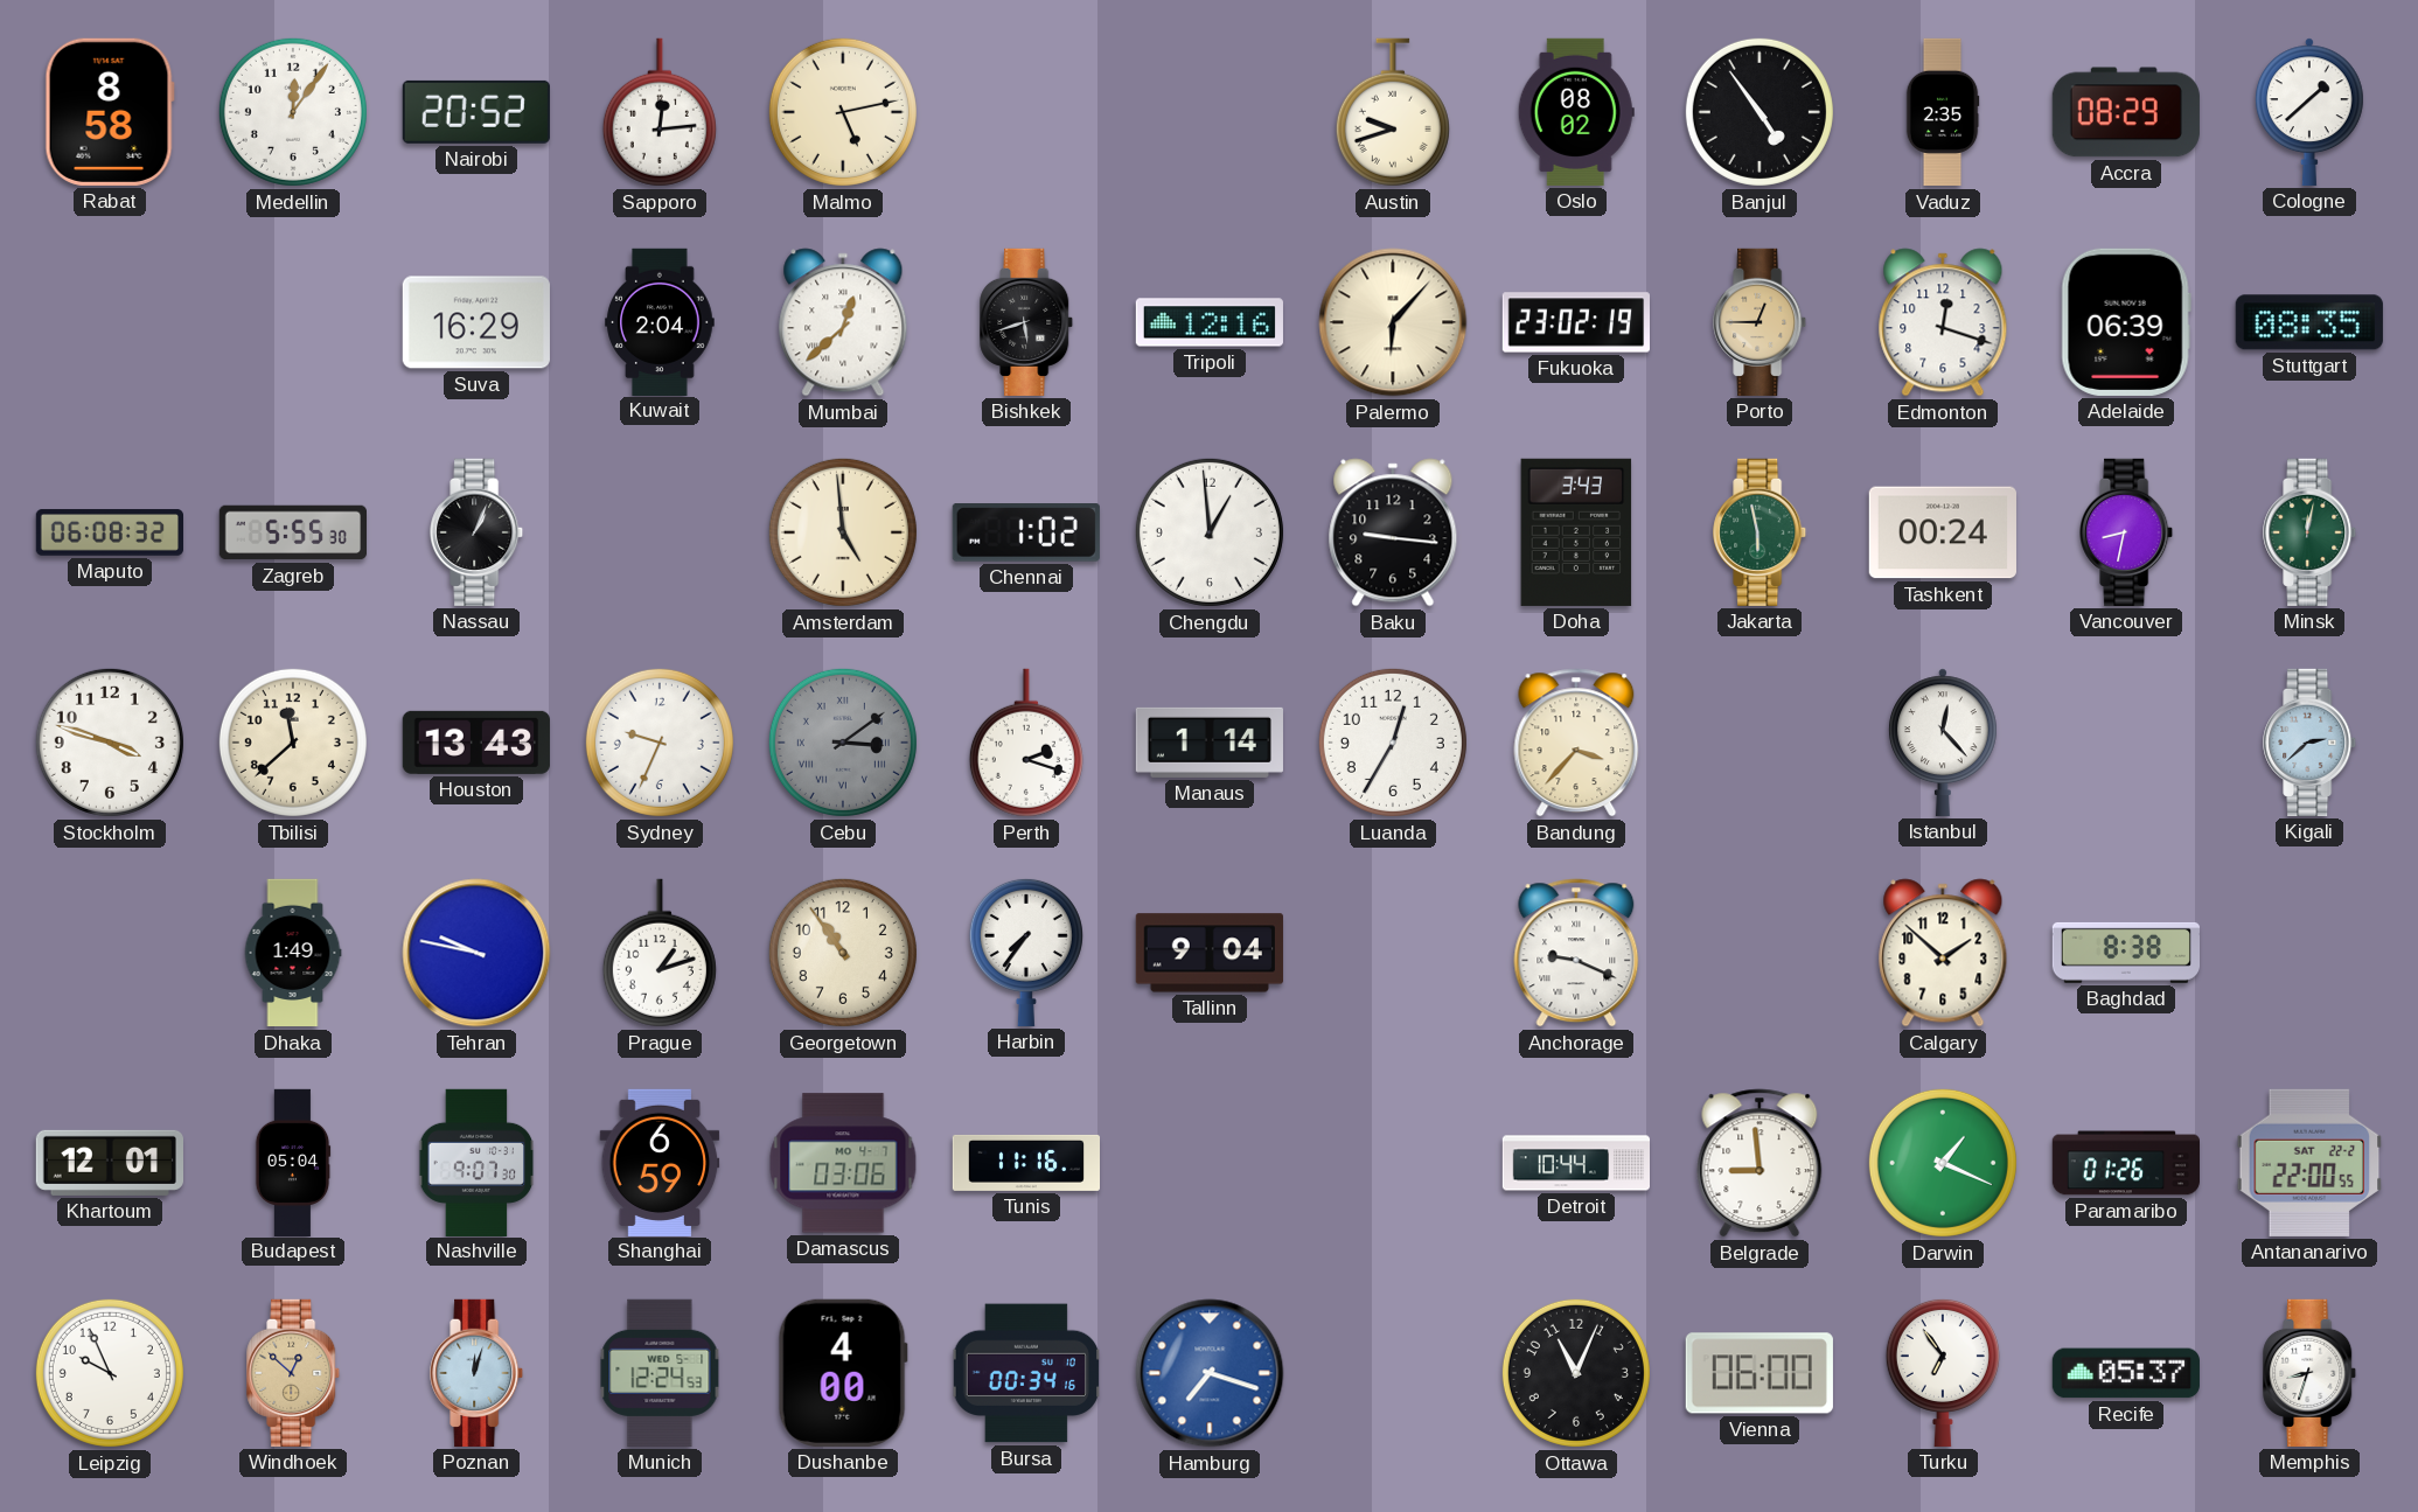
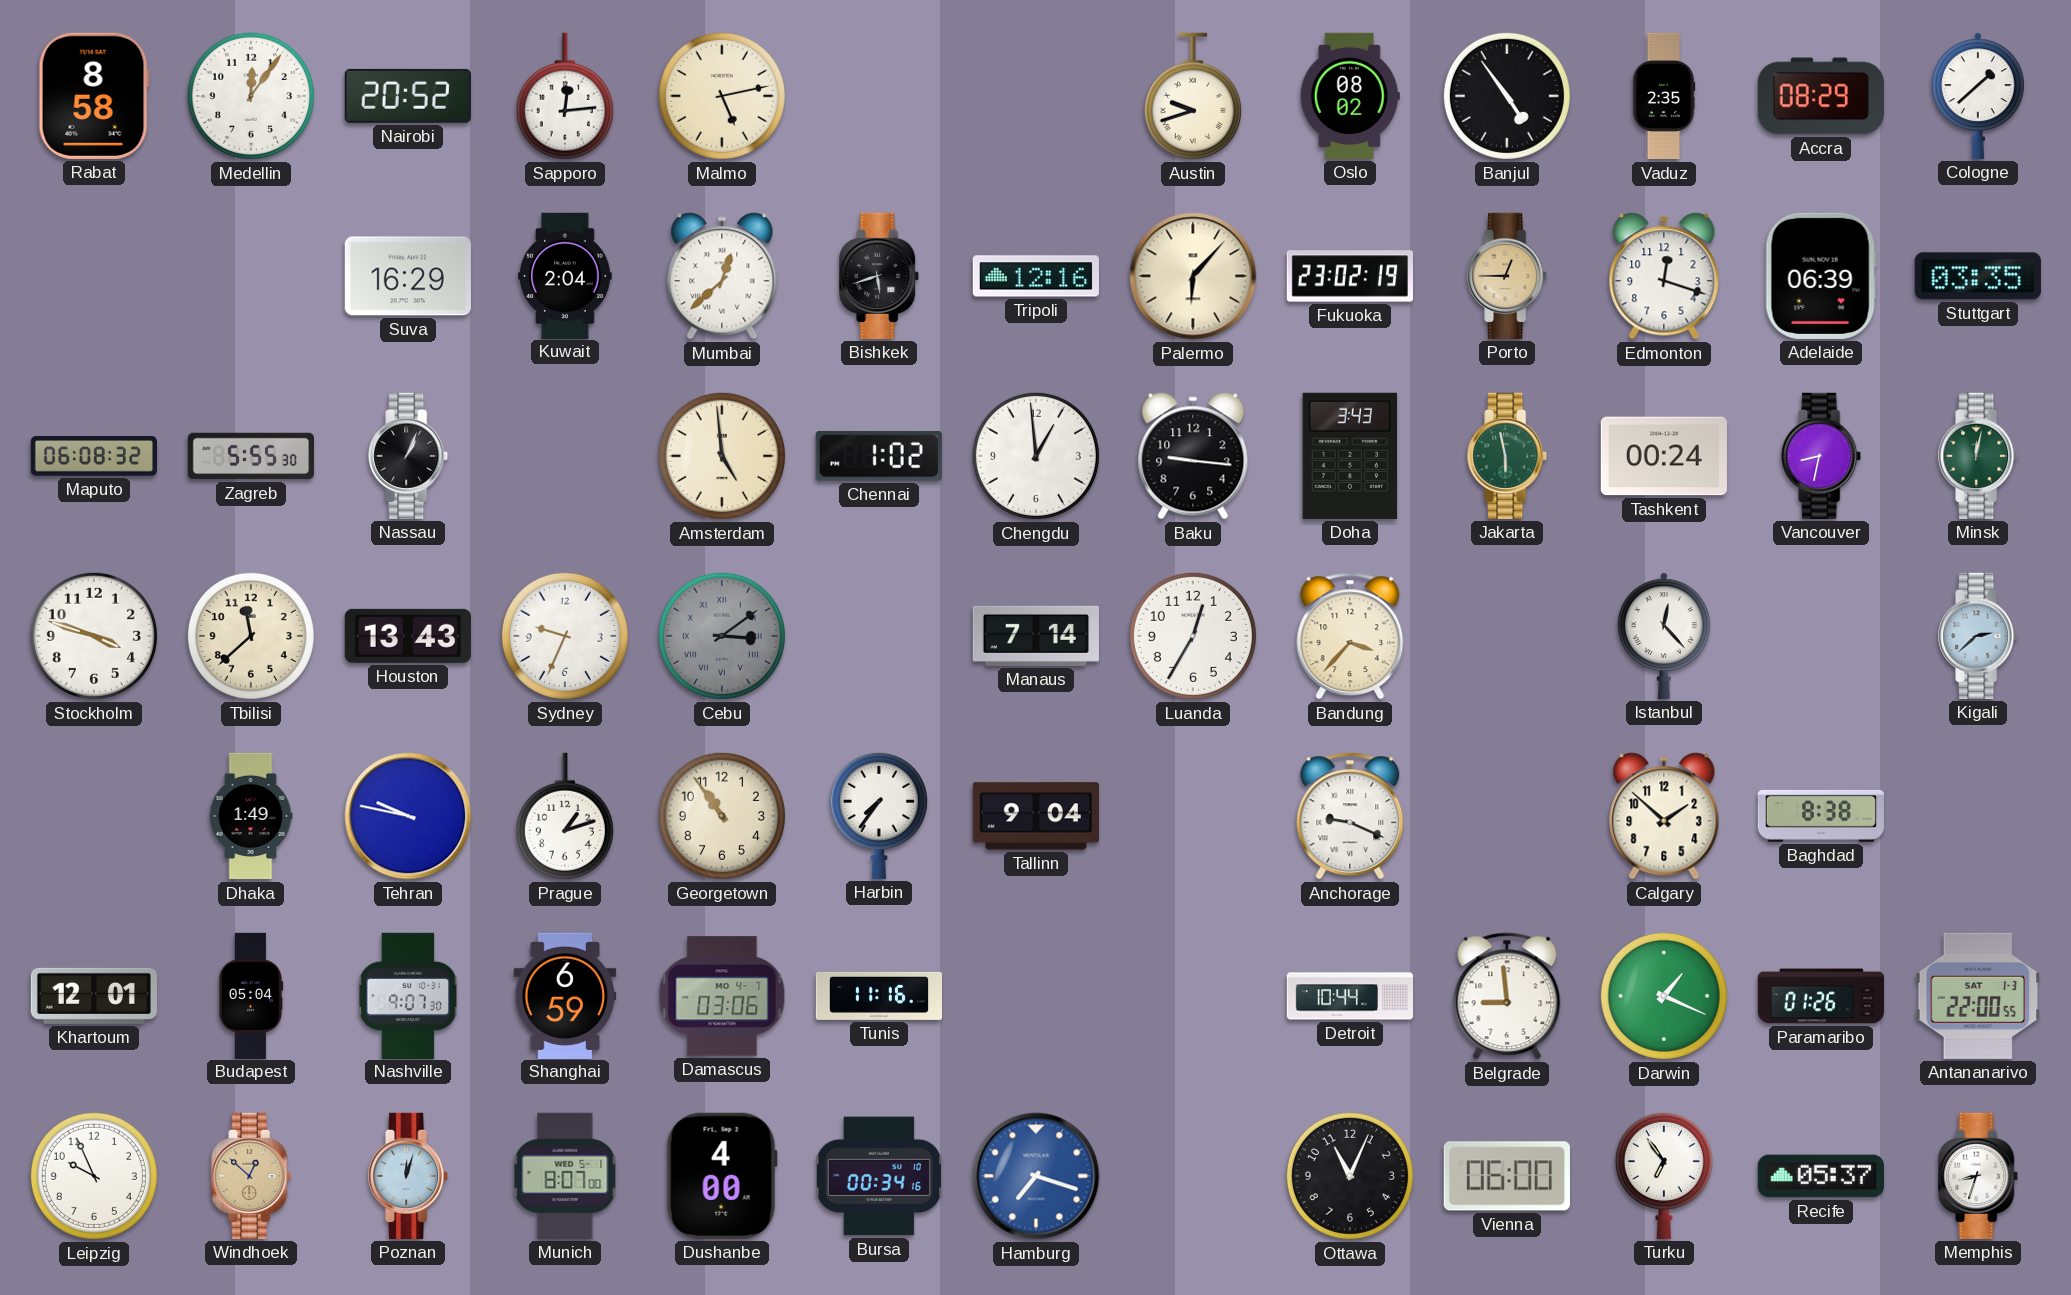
Stuttgart: 08:35 -> 03:35 (1978, 276)
Perth: 2:18 -> none (1026, 743)
Manaus: 1:14 -> 7:14 (1036, 636)
Antananarivo date: SAT 22-2 -> SAT 1-3 (1978, 996)
Munich: 12:24 -> 8:07 (565, 1176)
